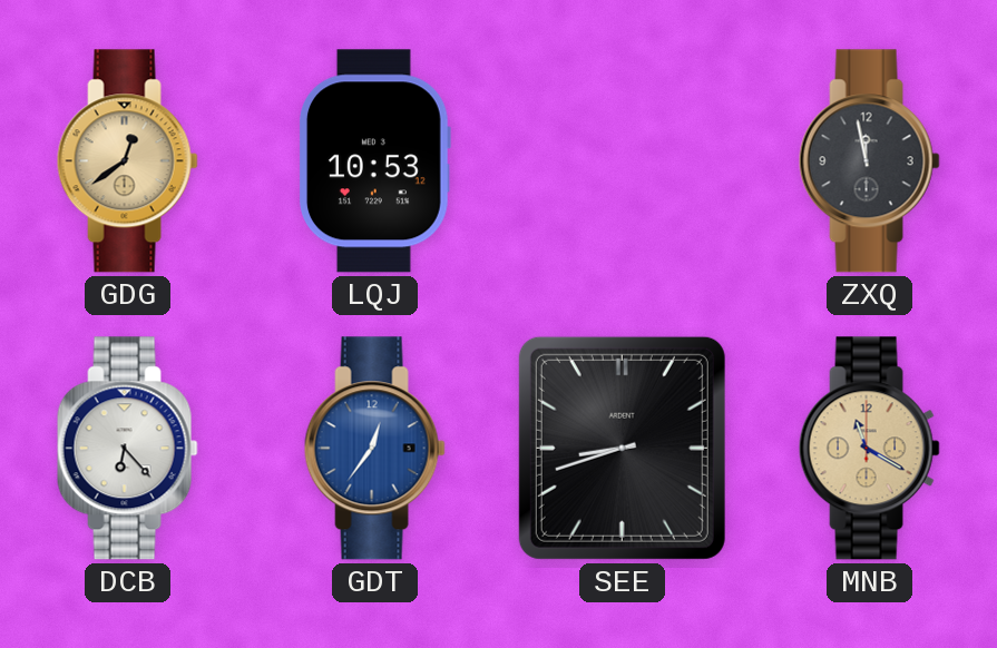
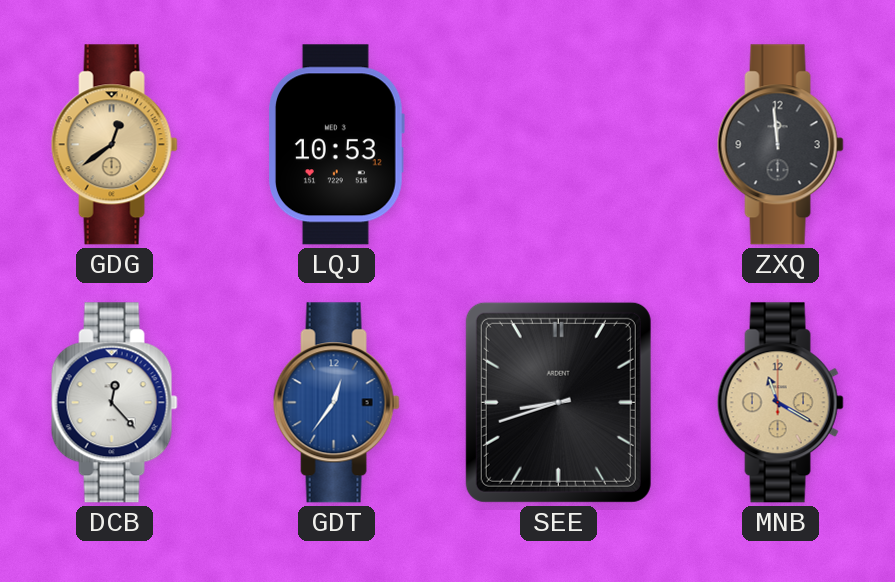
ZXQ: 11:58 -> 11:59 (780, 145)
DCB: 6:23 -> 12:23 (114, 403)
